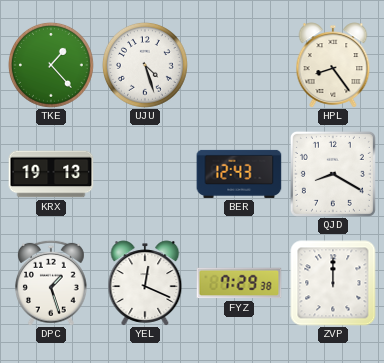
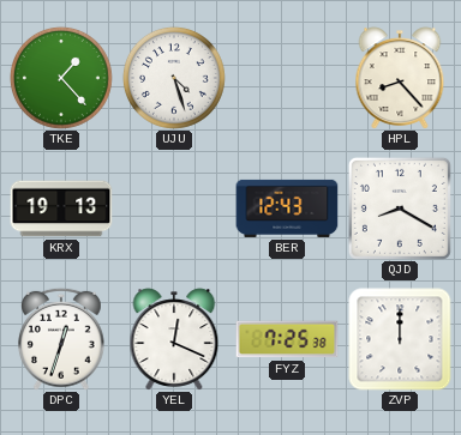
HPL: 8:24 -> 8:23 (400, 78)
DPC: 1:27 -> 12:33 (62, 339)
FYZ: 7:29 -> 7:25 (287, 339)
